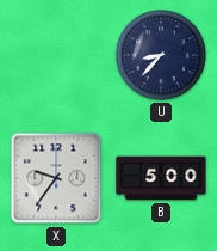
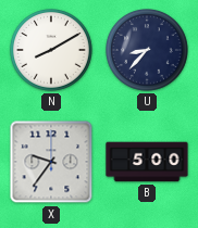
N: none -> 8:10 (52, 51)
